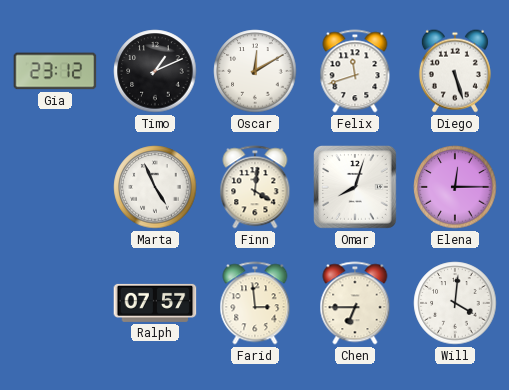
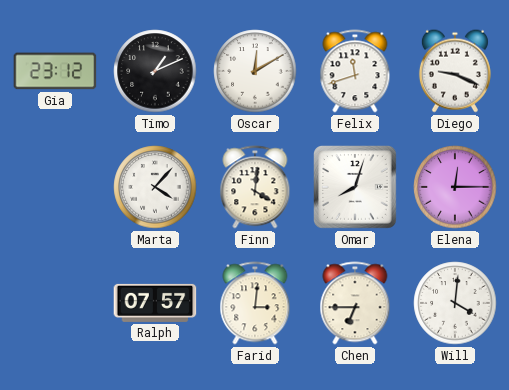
Diego: 5:27 -> 9:19 (455, 71)
Marta: 4:56 -> 4:07 (155, 187)
Farid: 2:59 -> 3:01 (255, 303)
